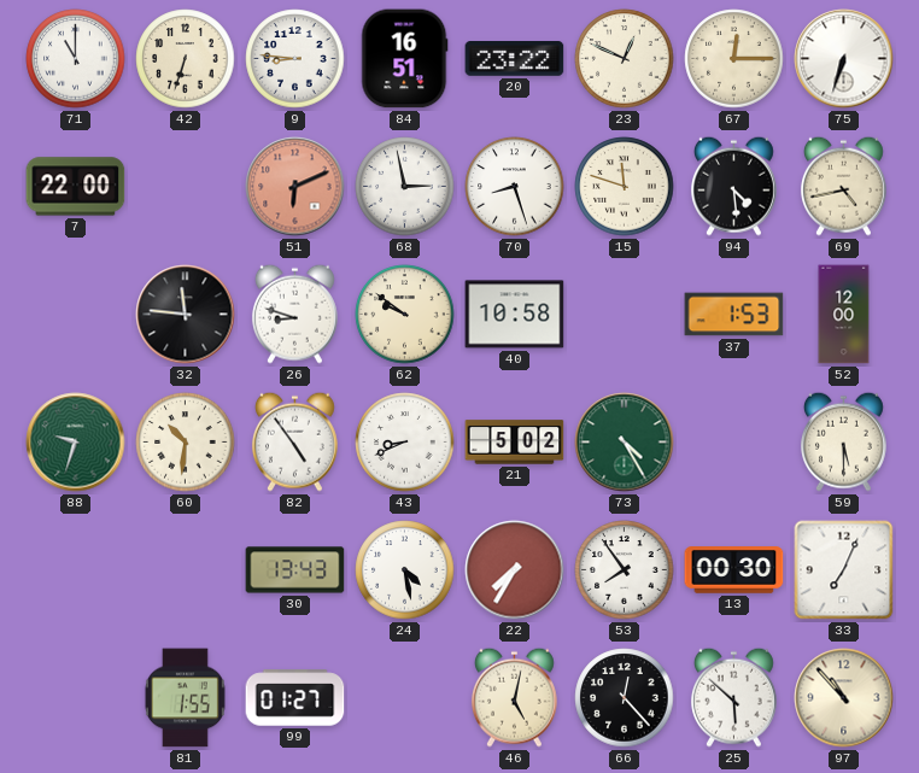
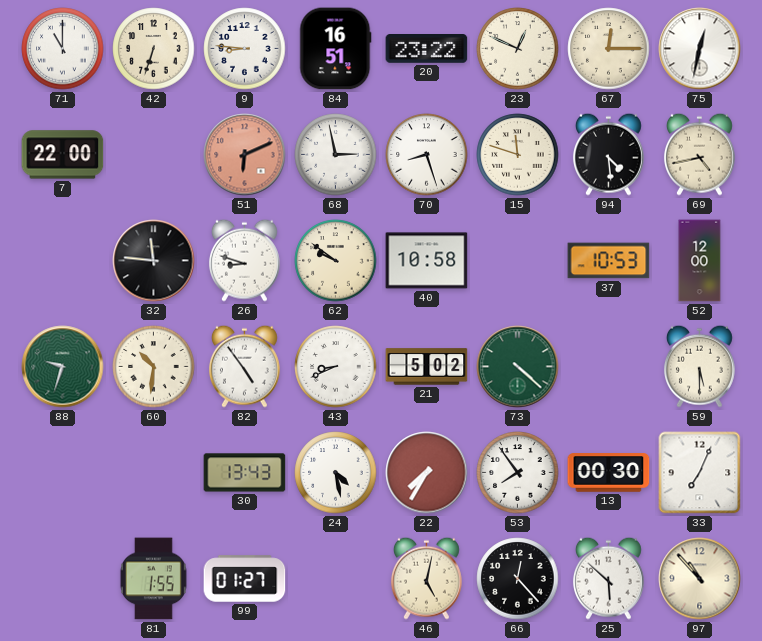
75: 6:33 -> 12:32 (700, 49)
37: 1:53 -> 10:53 (609, 261)
73: 4:25 -> 4:22 (518, 367)
